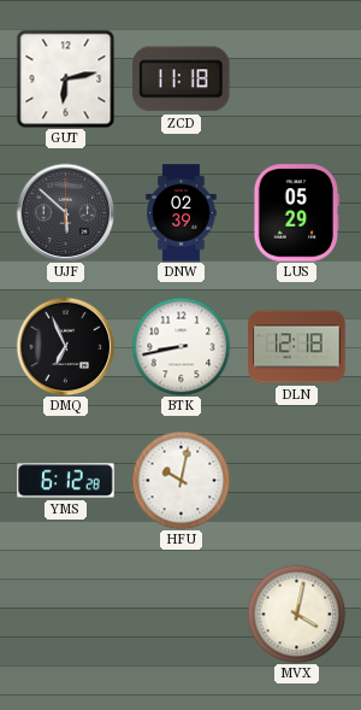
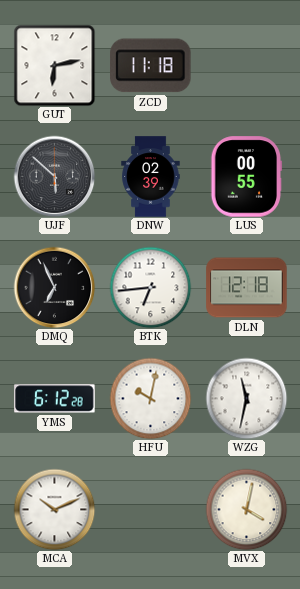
LUS: 05:29 -> 00:55 (247, 177)
BTK: 8:43 -> 6:44 (150, 287)
WZG: none -> 11:32 (246, 398)
MCA: none -> 10:11 (54, 509)
